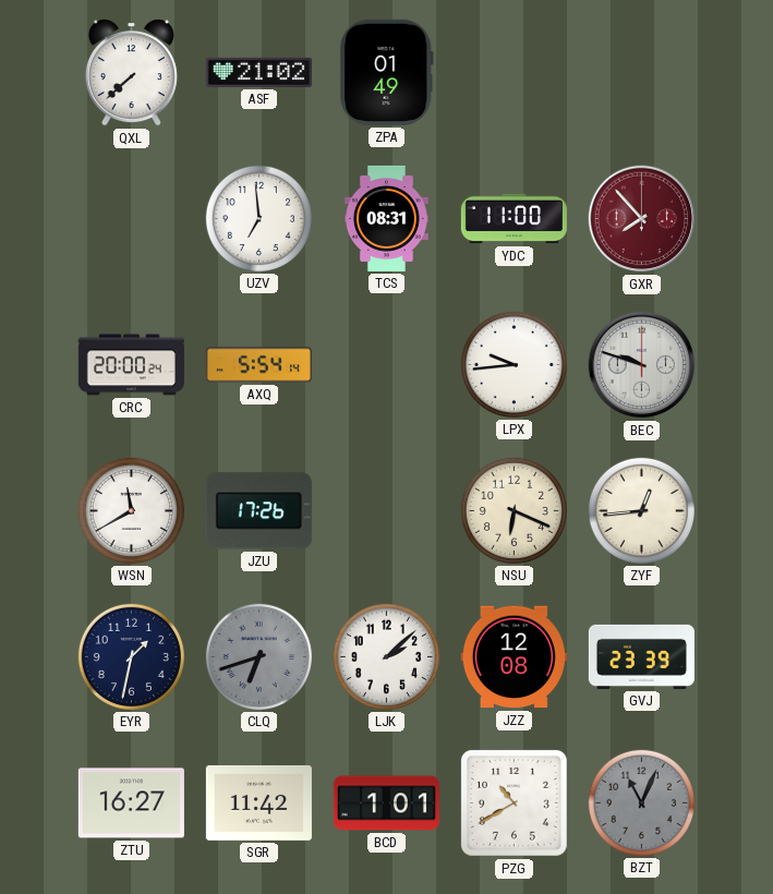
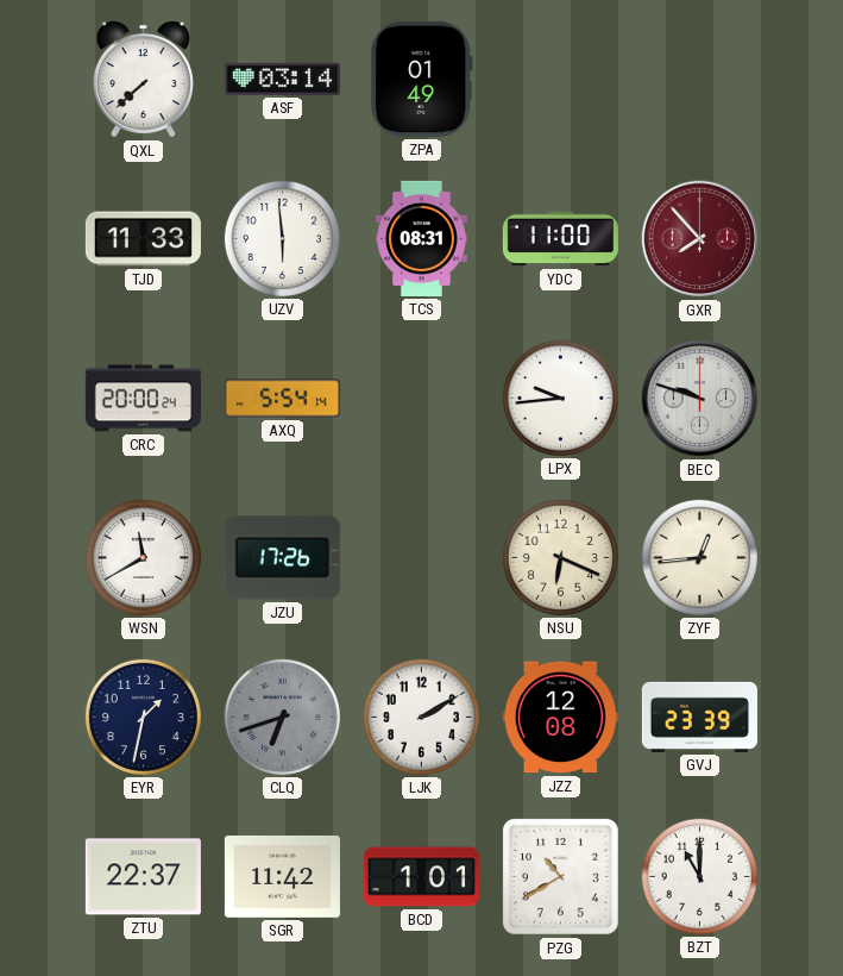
ASF: 21:02 -> 03:14 (282, 79)
TJD: none -> 11:33 (143, 239)
UZV: 6:59 -> 5:59 (282, 238)
LJK: 2:08 -> 2:10 (421, 717)
ZTU: 16:27 -> 22:37 (143, 877)
BZT: 11:04 -> 11:00 (699, 876)
BZT dial: grey -> white (699, 876)
